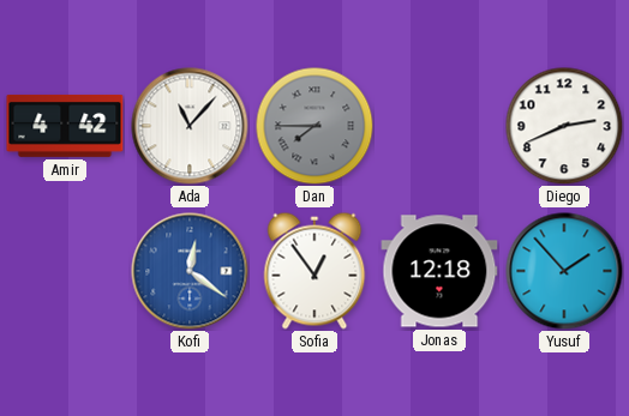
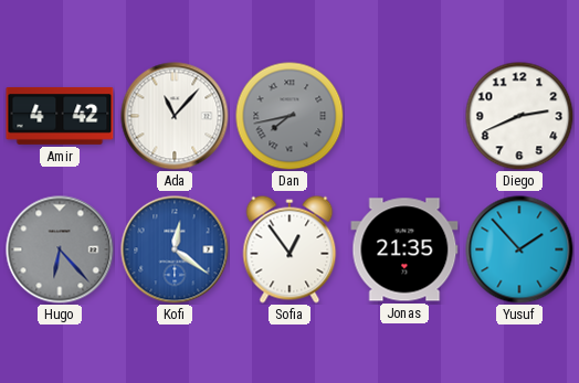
Dan: 7:45 -> 7:43 (289, 116)
Hugo: none -> 6:23 (60, 249)
Jonas: 12:18 -> 21:35 (404, 249)
